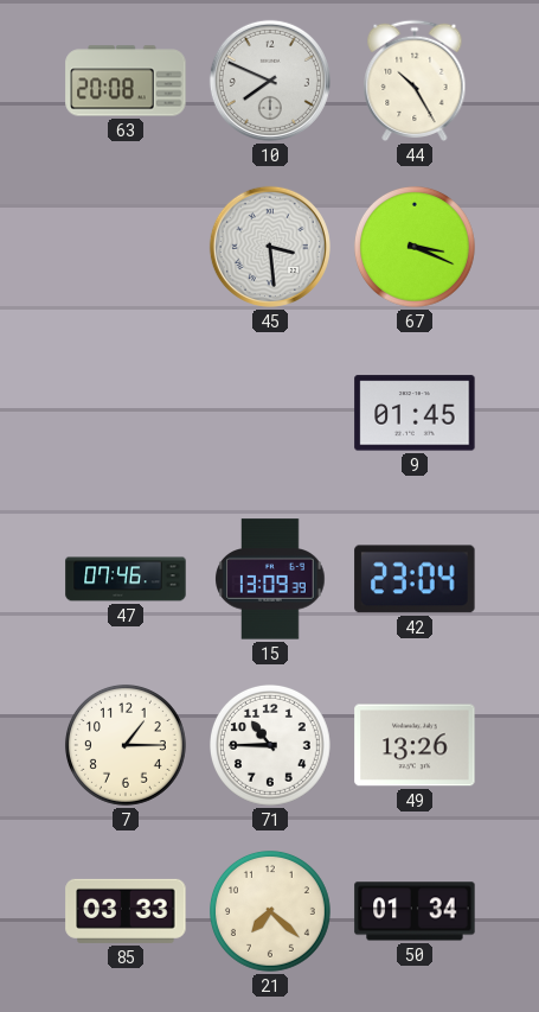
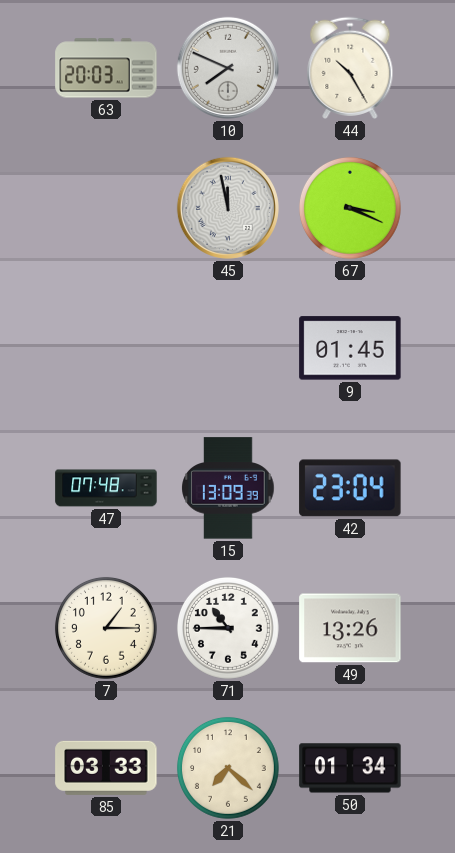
63: 20:08 -> 20:03 (106, 68)
45: 3:29 -> 11:58 (228, 208)
47: 07:46 -> 07:48 (106, 488)
